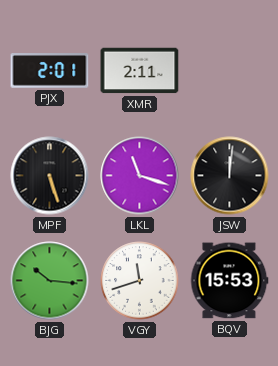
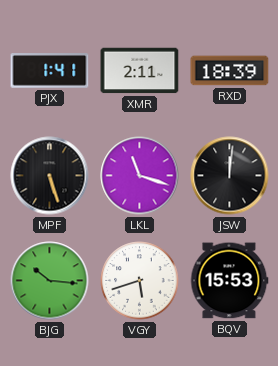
PJX: 2:01 -> 1:41 (50, 71)
RXD: none -> 18:39 (230, 71)
VGY: 11:42 -> 5:42 (140, 281)
